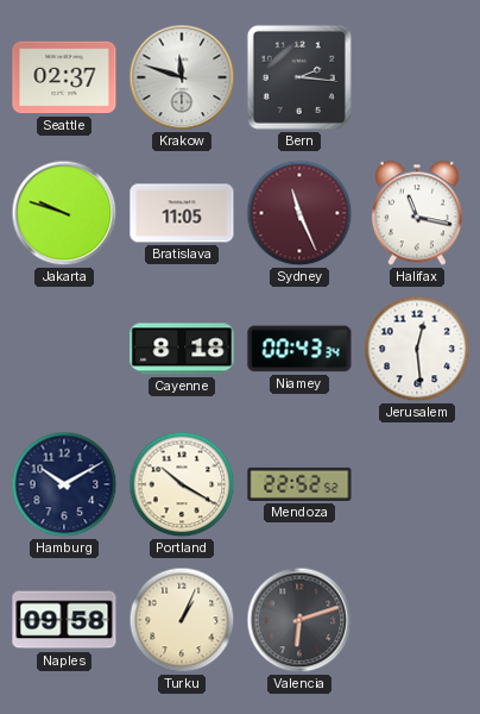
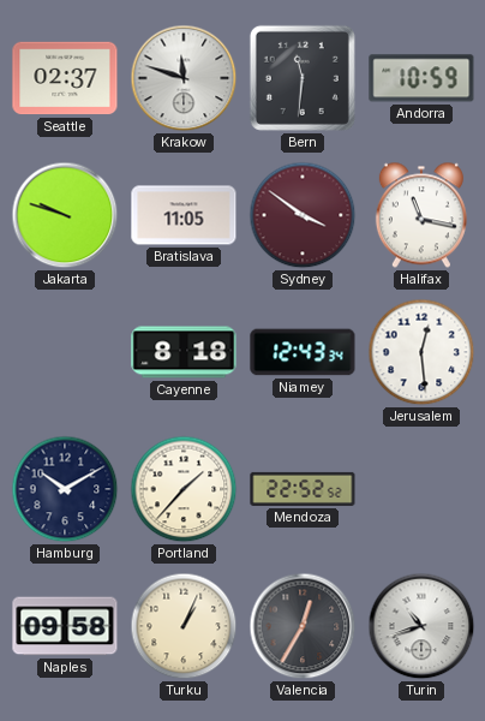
Bern: 2:16 -> 11:31 (303, 78)
Andorra: none -> 10:59 (421, 78)
Sydney: 11:26 -> 3:51 (303, 215)
Niamey: 00:43 -> 12:43 (303, 352)
Portland: 10:20 -> 1:37 (184, 489)
Valencia: 6:12 -> 12:35 (303, 626)
Turin: none -> 10:42 (421, 626)
